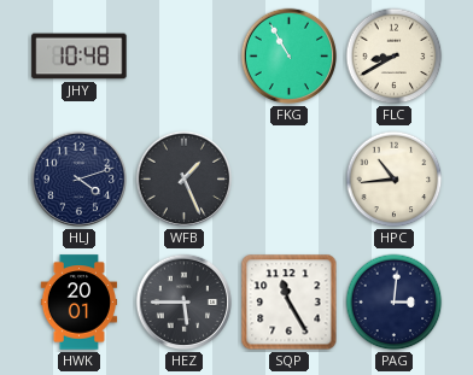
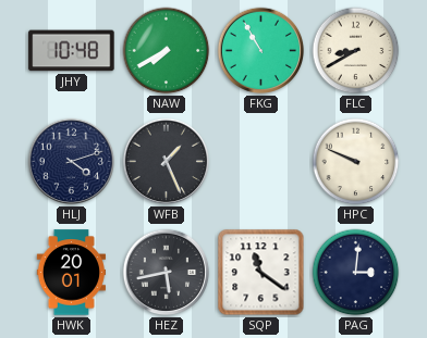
NAW: none -> 7:40 (167, 51)
HPC: 10:44 -> 9:49 (356, 162)
HEZ: 5:45 -> 5:43 (167, 273)
SQP: 11:25 -> 11:21 (261, 273)
